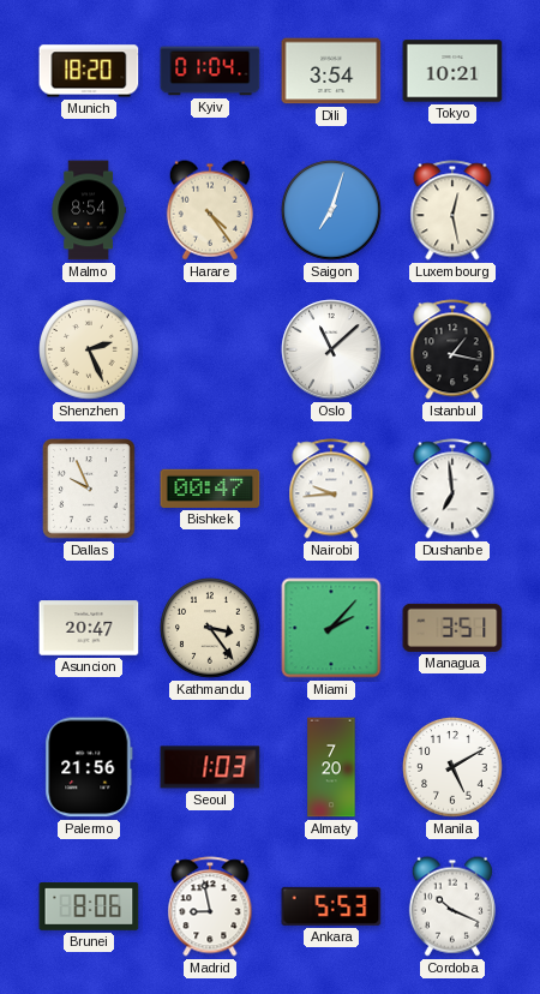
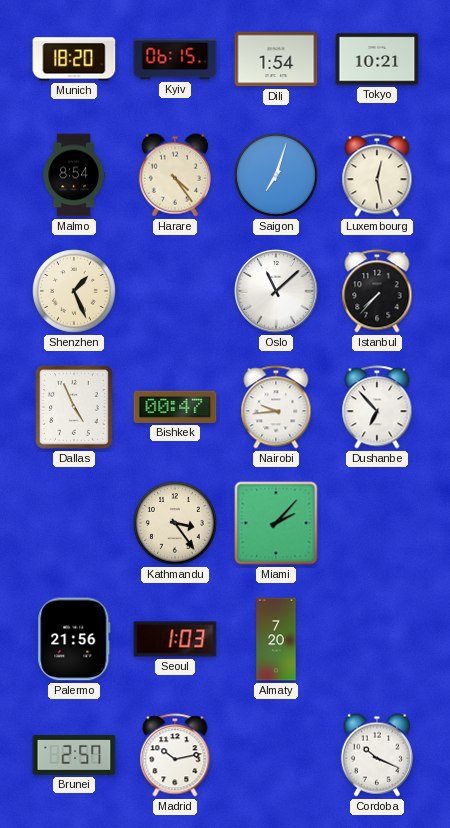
Kyiv: 01:04 -> 06:15 (175, 59)
Dili: 3:54 -> 1:54 (276, 59)
Shenzhen: 2:26 -> 1:26 (74, 291)
Istanbul: 1:17 -> 7:37 (377, 291)
Dallas: 9:56 -> 4:56 (74, 407)
Dushanbe: 6:59 -> 6:53 (377, 407)
Asuncion: 20:47 -> none (89, 628)
Managua: 3:51 -> none (452, 628)
Manila: 5:10 -> none (452, 767)
Brunei: 8:06 -> 2:57 (74, 756)
Madrid: 8:58 -> 10:13 (175, 755)
Ankara: 5:53 -> none (331, 906)
